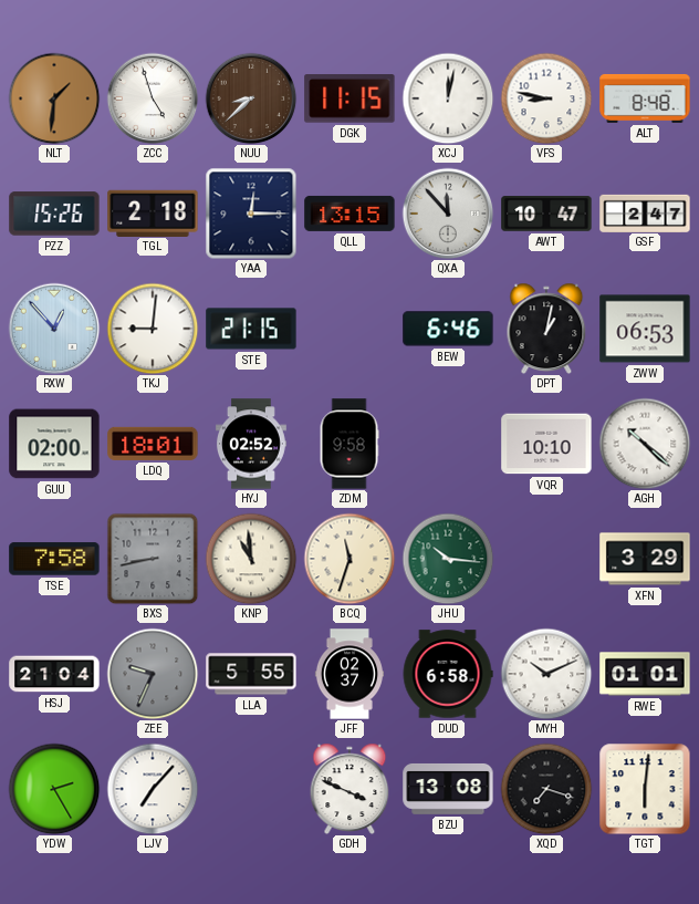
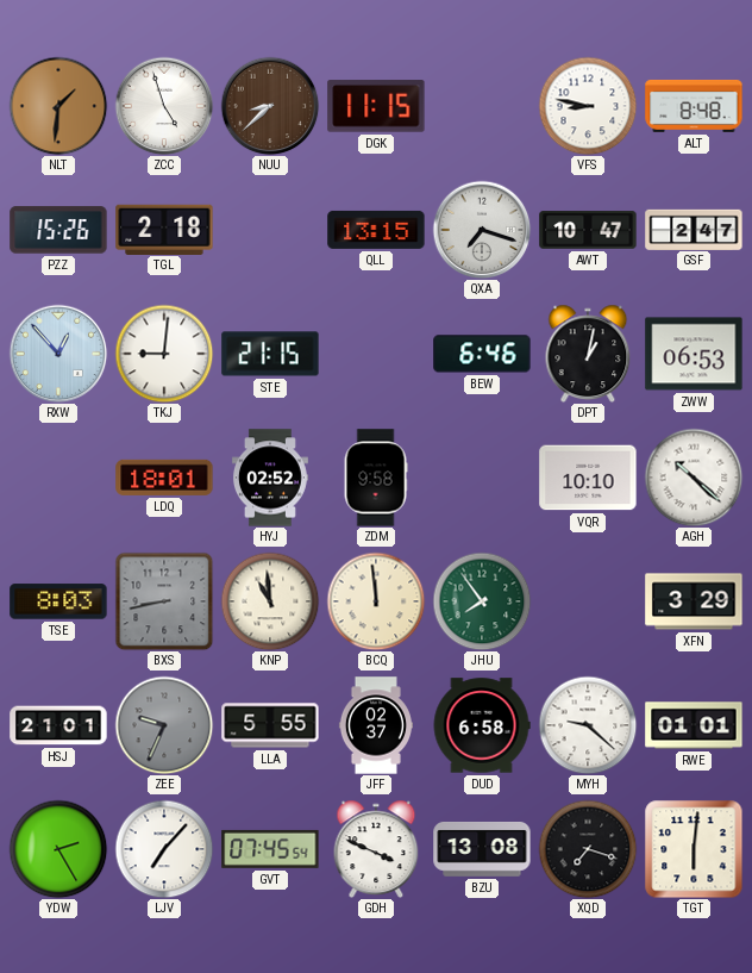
XCJ: 12:02 -> none (448, 98)
YAA: 12:15 -> none (251, 214)
QXA: 11:53 -> 7:18 (482, 230)
GUU: 02:00 -> none (54, 444)
TSE: 7:58 -> 8:03 (58, 601)
BCQ: 11:33 -> 11:59 (376, 601)
JHU: 10:16 -> 7:54 (482, 601)
HSJ: 21:04 -> 21:01 (58, 725)
MYH: 10:11 -> 9:22 (588, 725)
GVT: none -> 07:45 (270, 849)
